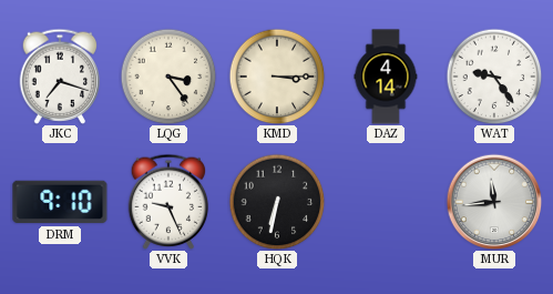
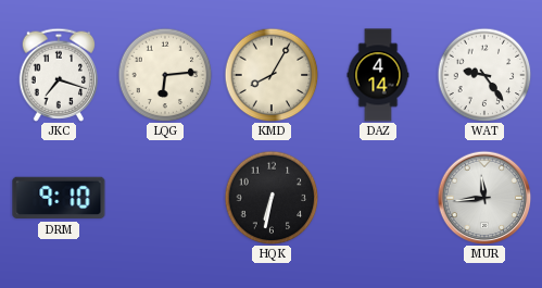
LQG: 3:24 -> 6:14 (165, 75)
KMD: 3:15 -> 8:05 (272, 75)
VVK: 9:26 -> none (168, 202)
